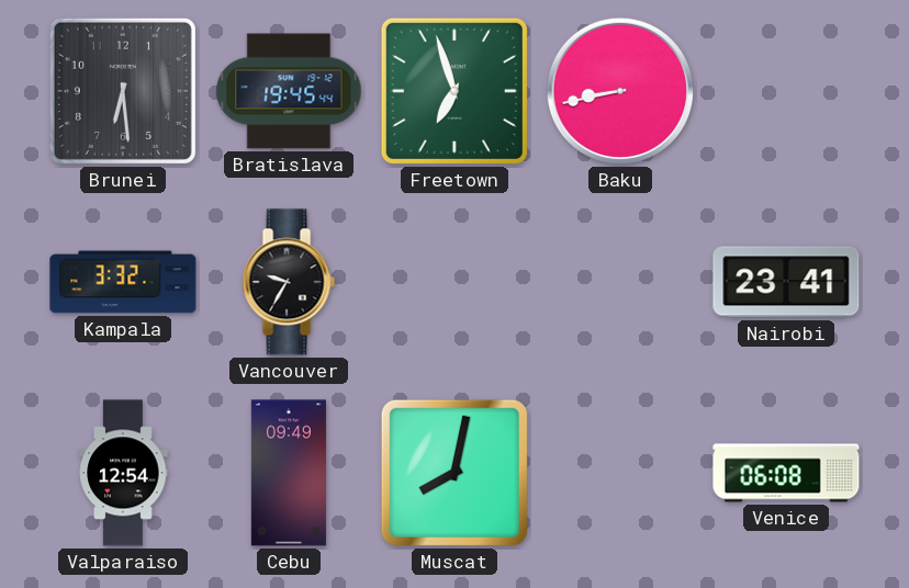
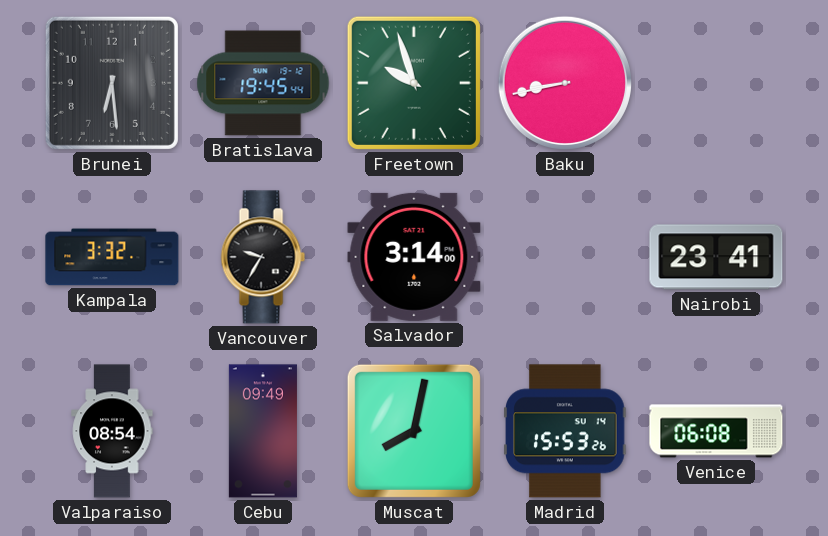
Freetown: 6:57 -> 9:57 (414, 83)
Salvador: none -> 3:14 (414, 257)
Valparaiso: 12:54 -> 08:54 (112, 431)
Madrid: none -> 15:53 (565, 431)
